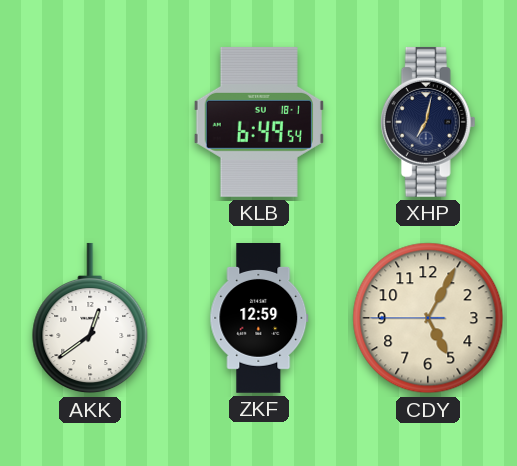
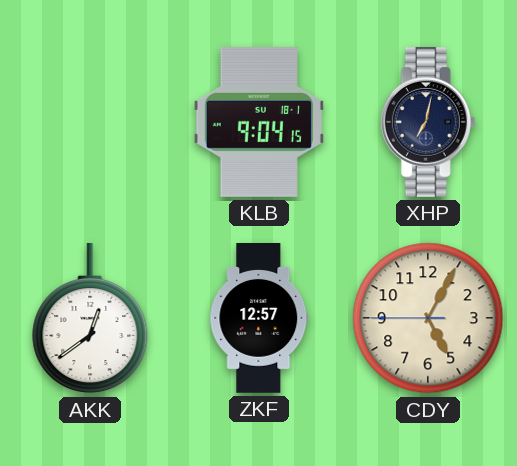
KLB: 6:49 -> 9:04 (259, 122)
ZKF: 12:59 -> 12:57 (259, 319)
